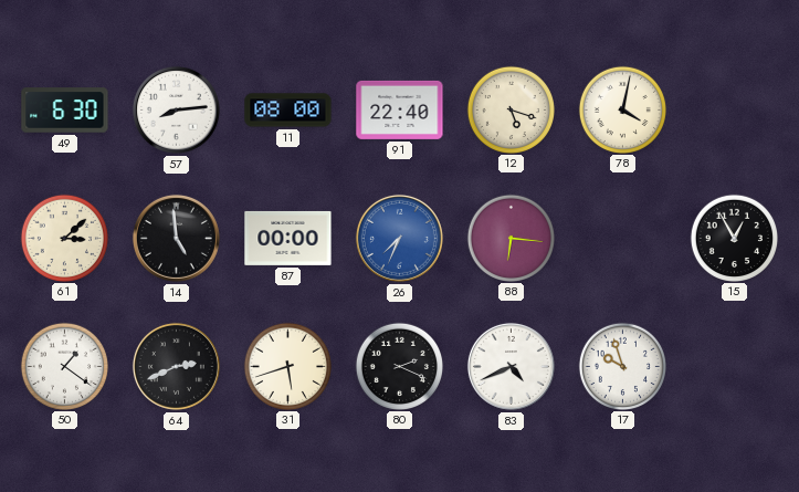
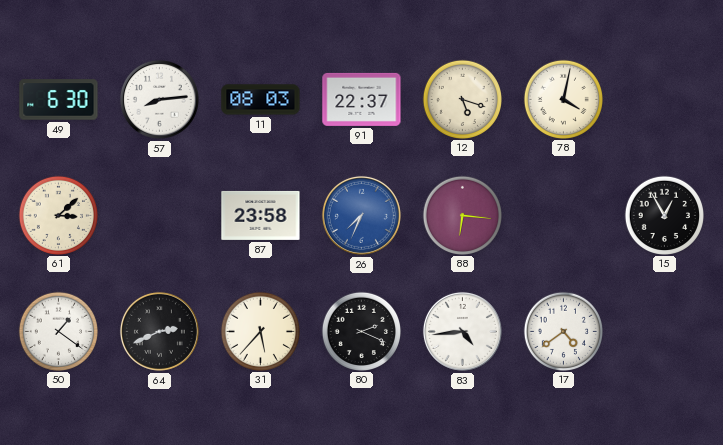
11: 08:00 -> 08:03 (261, 100)
91: 22:40 -> 22:37 (362, 99)
14: 4:59 -> none (176, 238)
87: 00:00 -> 23:58 (261, 215)
31: 5:42 -> 5:37 (260, 331)
83: 4:41 -> 4:44 (462, 331)
17: 9:57 -> 4:39 (563, 331)
